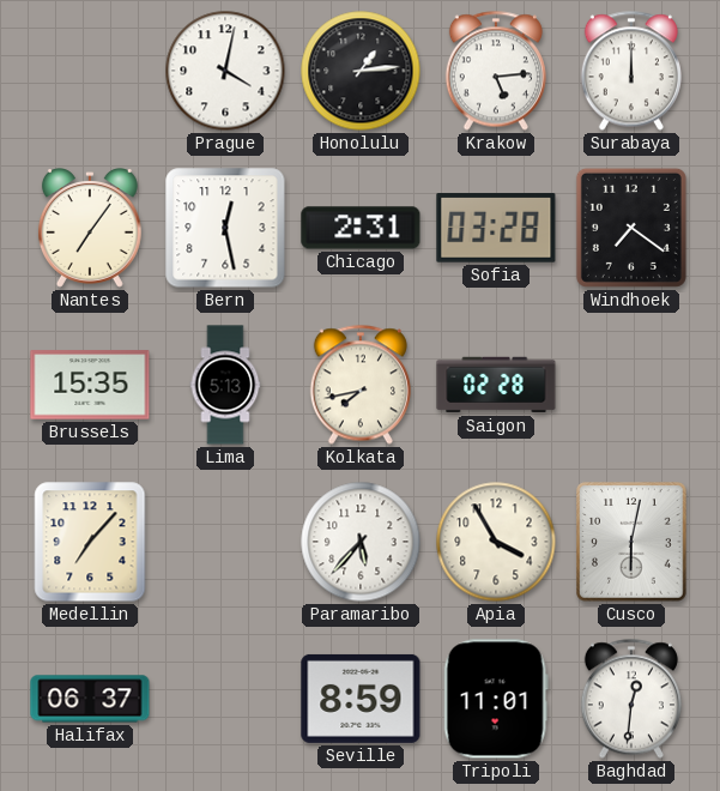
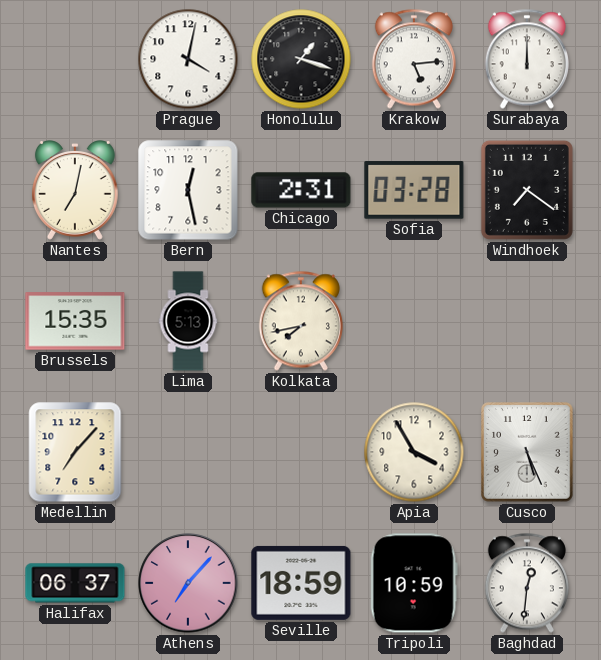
Honolulu: 1:14 -> 1:18 (301, 59)
Nantes: 7:06 -> 7:02 (75, 190)
Saigon: 02:28 -> none (496, 385)
Paramaribo: 5:37 -> none (361, 542)
Cusco: 6:02 -> 5:26 (527, 452)
Athens: none -> 7:07 (188, 583)
Seville: 8:59 -> 18:59 (301, 583)
Tripoli: 11:01 -> 10:59 (414, 583)
